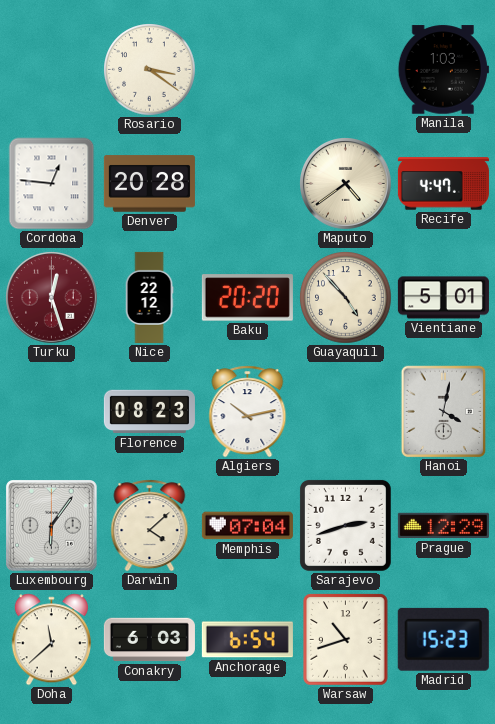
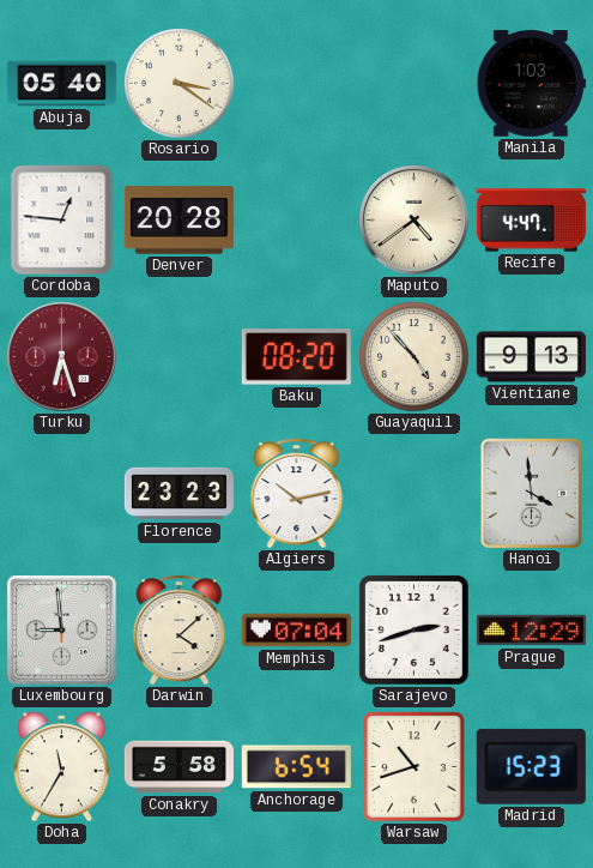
Abuja: none -> 05:40 (61, 84)
Turku: 12:27 -> 6:27 (62, 357)
Nice: 22:12 -> none (149, 297)
Baku: 20:20 -> 08:20 (296, 357)
Vientiane: 5:01 -> 9:13 (531, 357)
Florence: 08:23 -> 23:23 (178, 494)
Hanoi: 4:02 -> 3:59 (532, 494)
Luxembourg: 6:06 -> 8:59 (62, 631)
Doha: 11:38 -> 11:35 (61, 767)
Conakry: 6:03 -> 5:58 (178, 767)
